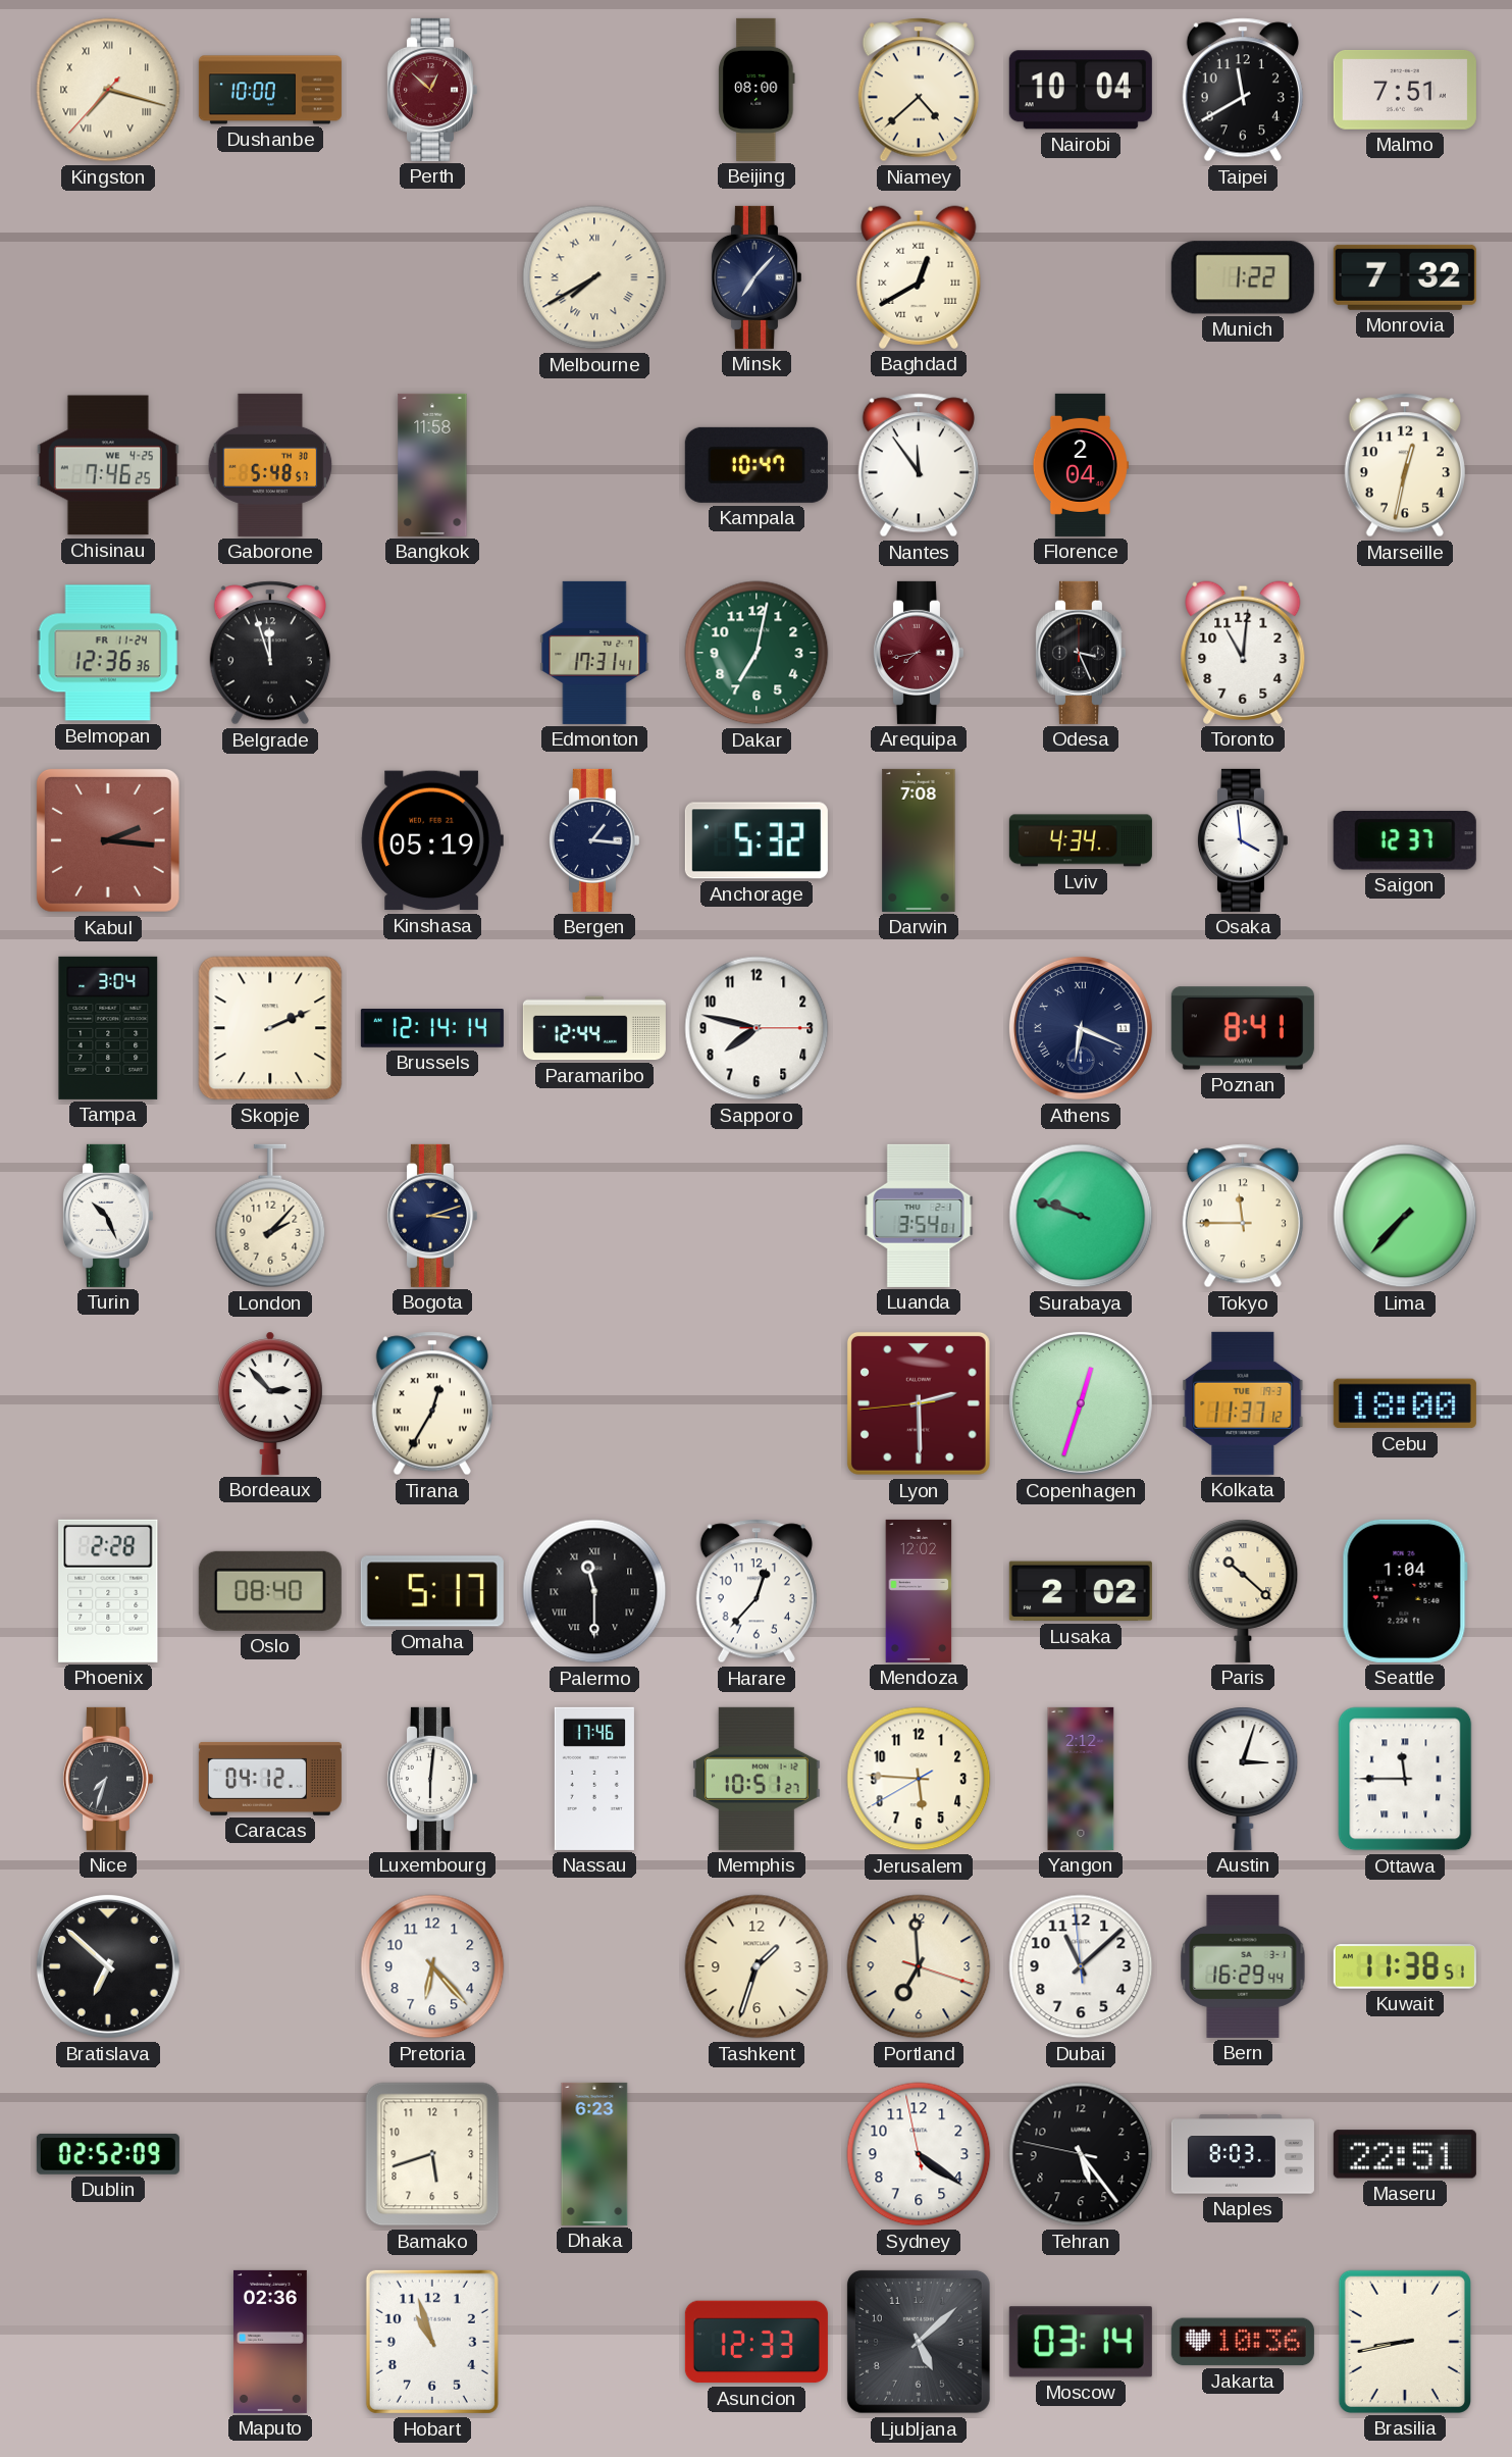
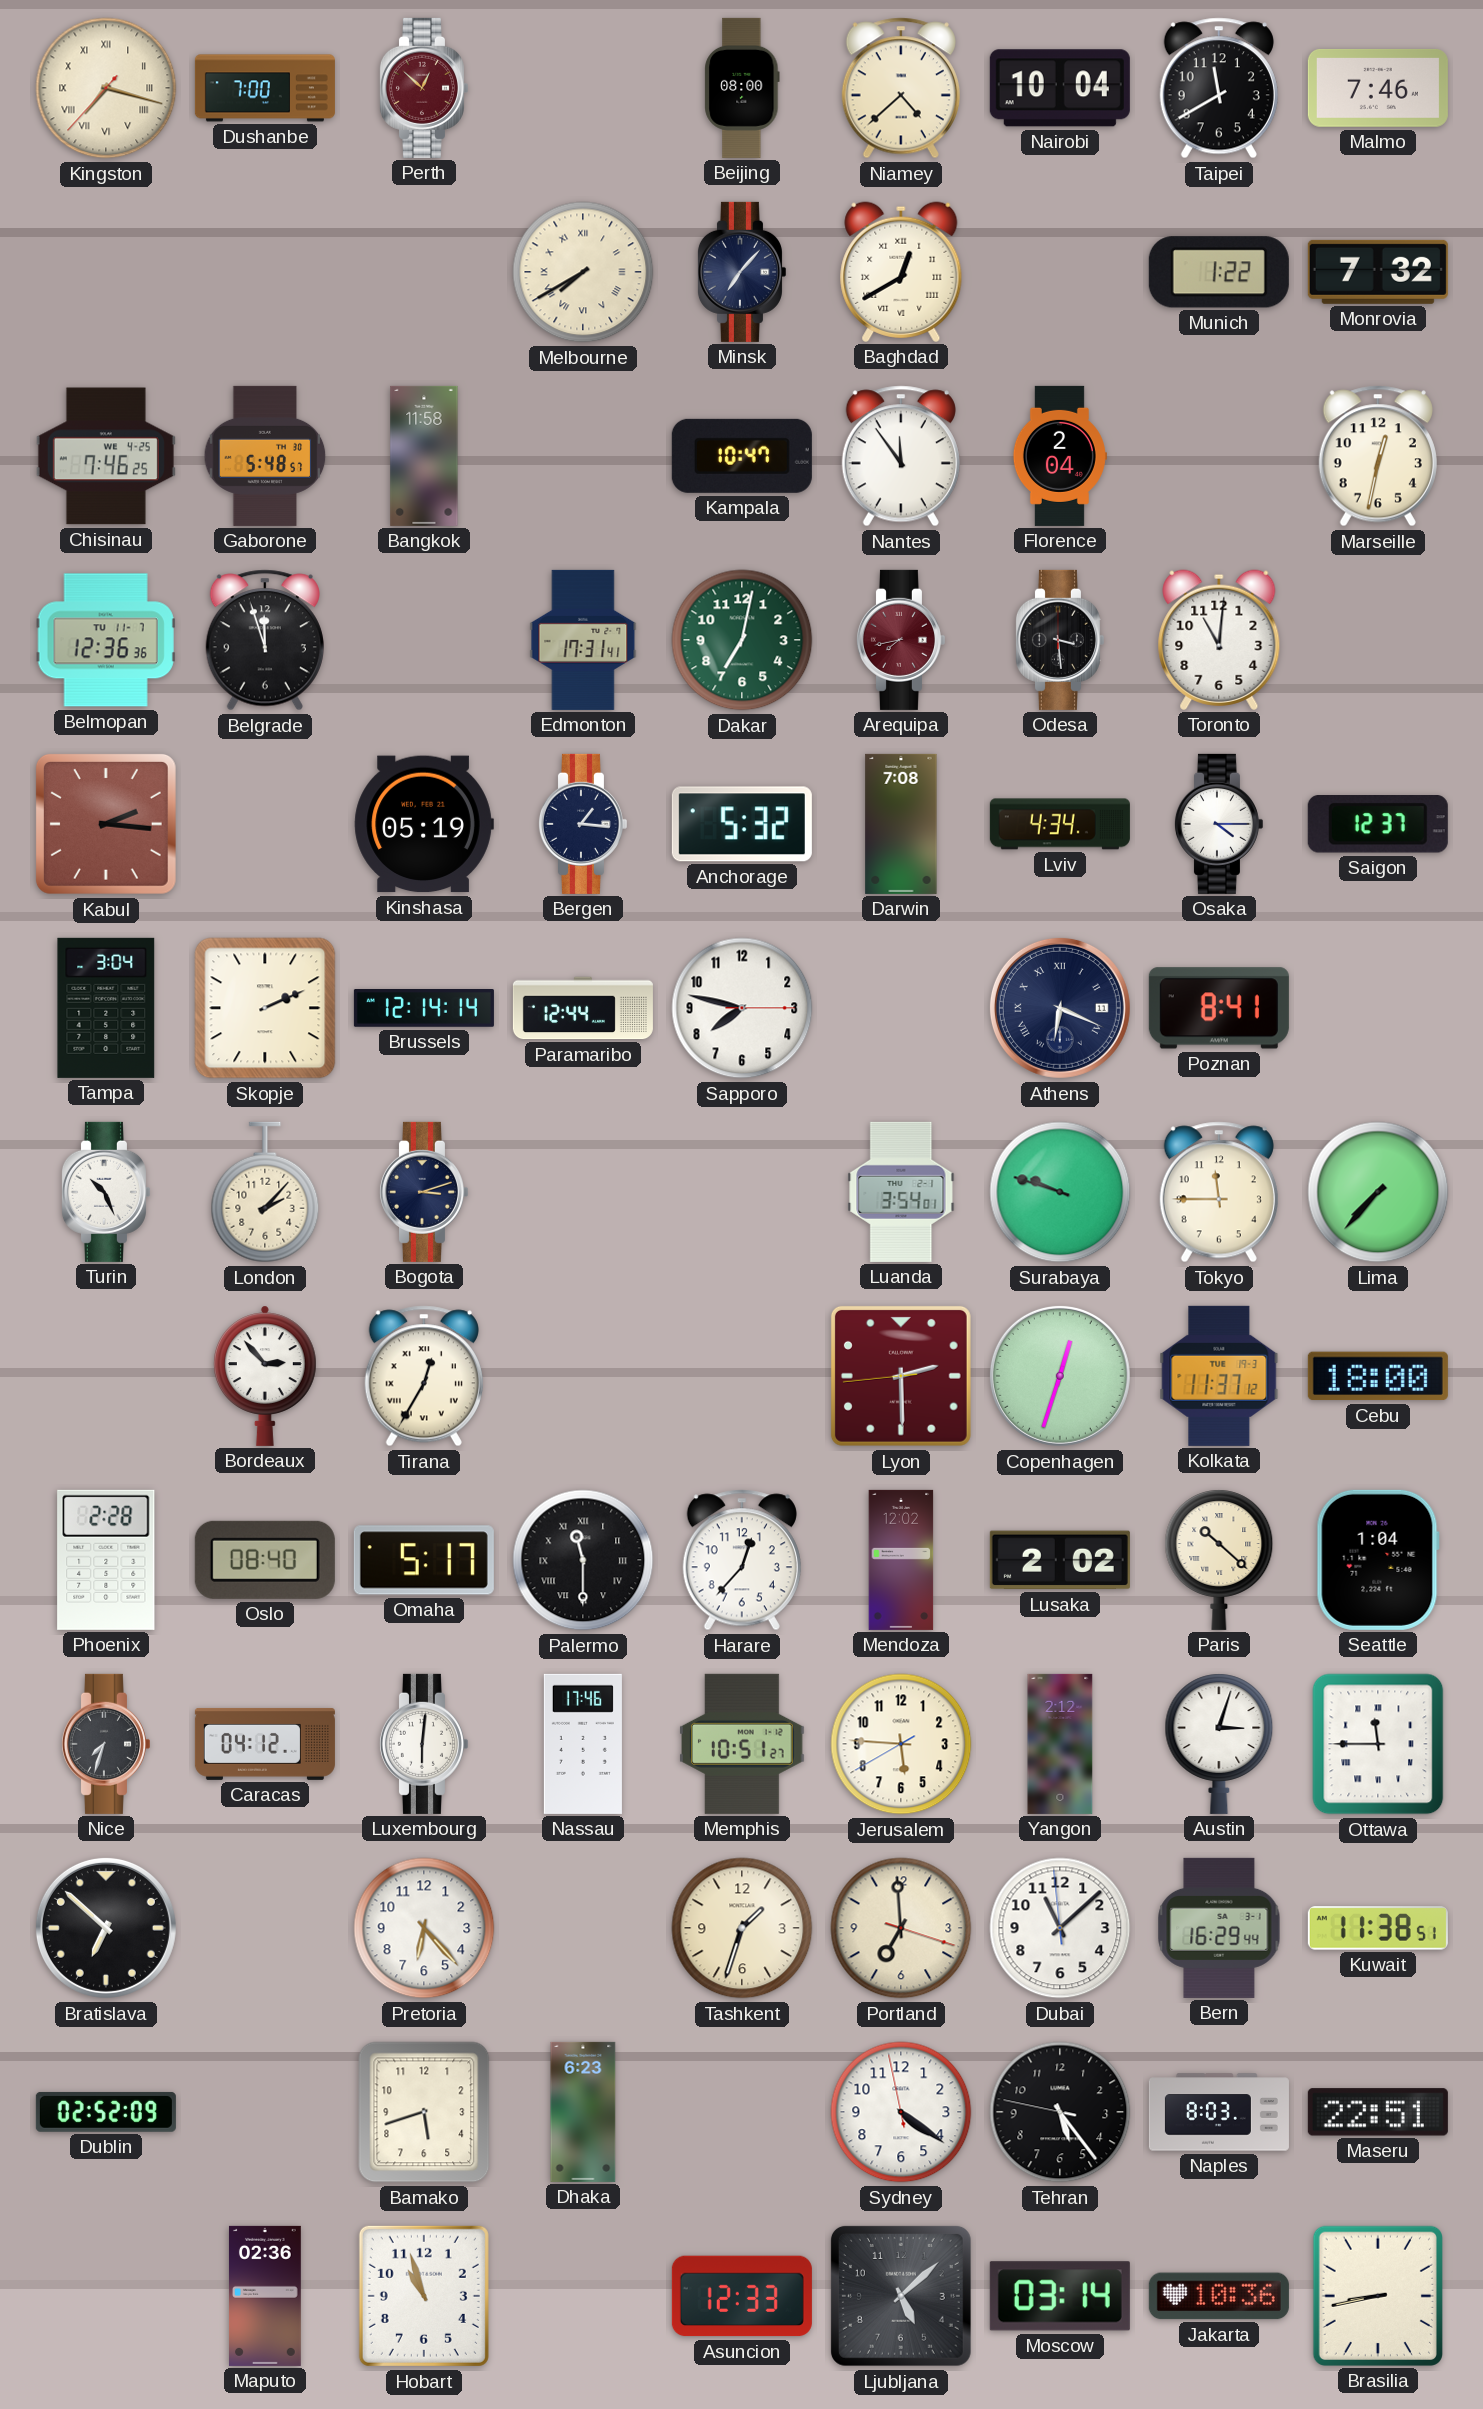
Dushanbe: 10:00 -> 7:00 (265, 88)
Malmo: 7:51 -> 7:46 (1378, 88)
Belmopan date: FR 11-24 -> TU 11-7 (106, 640)
Odesa: 3:26 -> 3:29 (1059, 640)
Osaka: 3:59 -> 4:15 (1218, 824)
